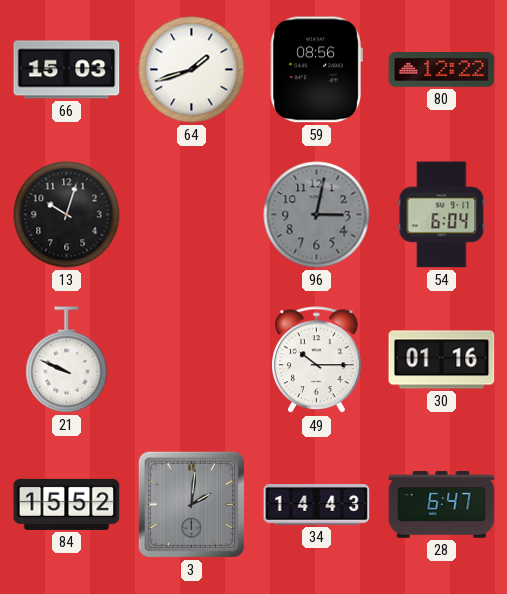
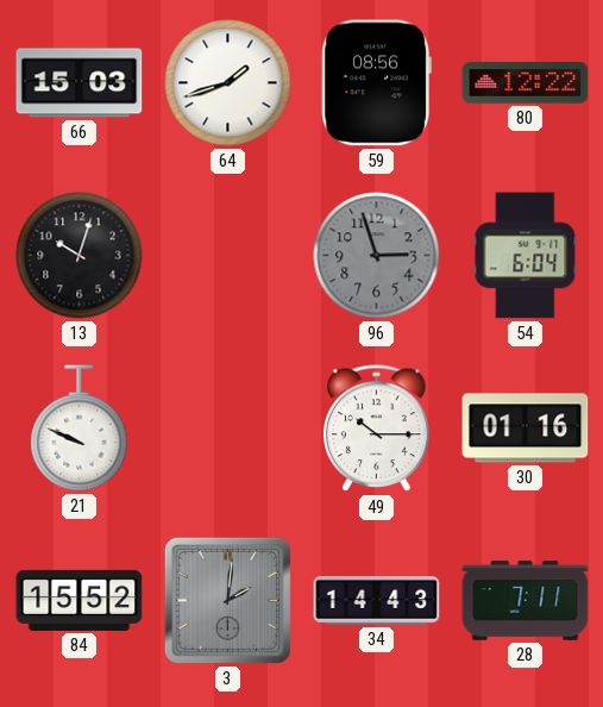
96: 3:02 -> 2:57 (377, 256)
28: 6:47 -> 7:11 (526, 601)
